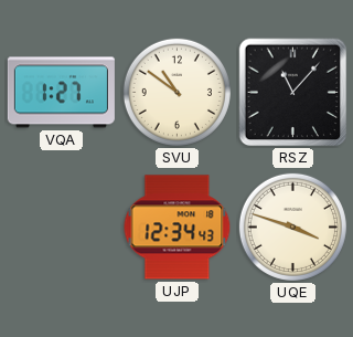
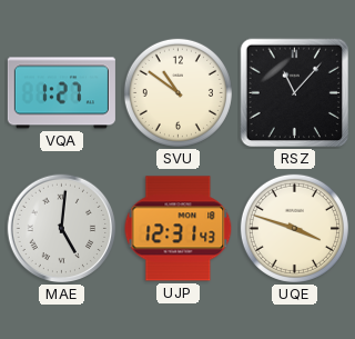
MAE: none -> 5:01 (62, 229)
UJP: 12:34 -> 12:31 (179, 229)
